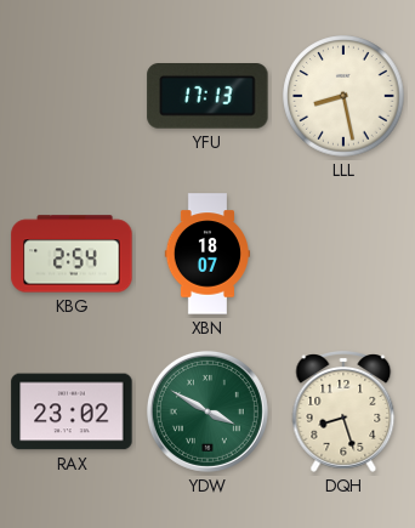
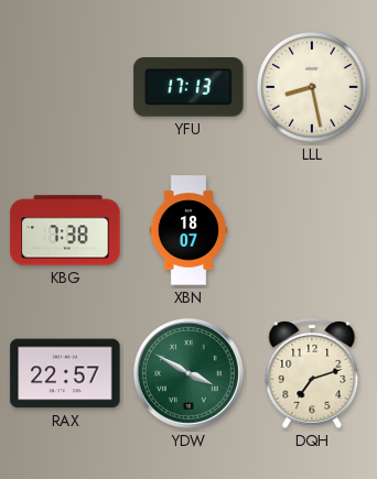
KBG: 2:54 -> 7:38 (65, 230)
RAX: 23:02 -> 22:57 (65, 373)
DQH: 8:27 -> 7:12 (312, 374)
